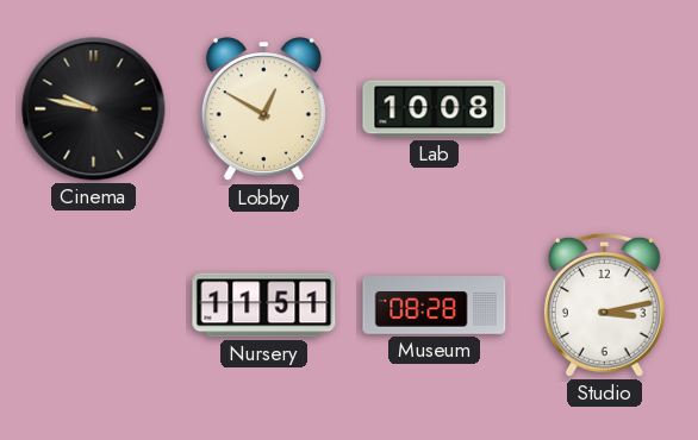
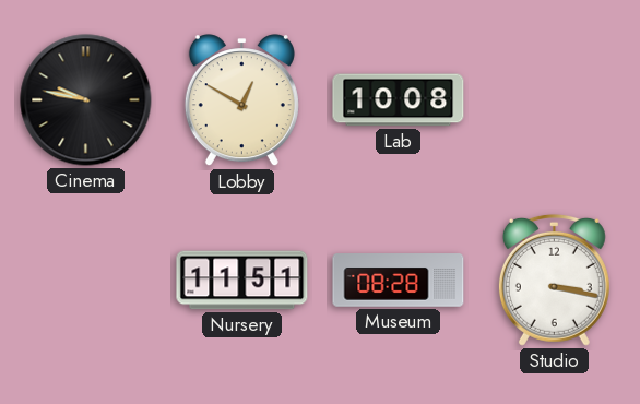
Studio: 3:13 -> 3:17 (554, 280)
